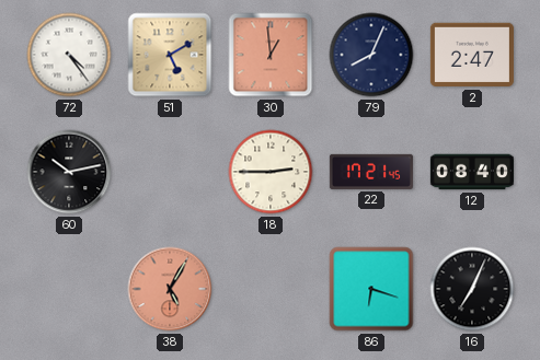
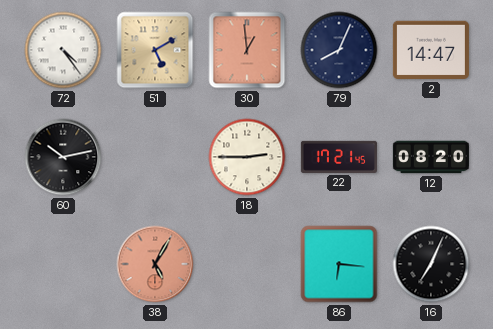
2: 2:47 -> 14:47 (431, 50)
12: 08:40 -> 08:20 (431, 157)
86: 6:18 -> 6:16 (339, 264)
